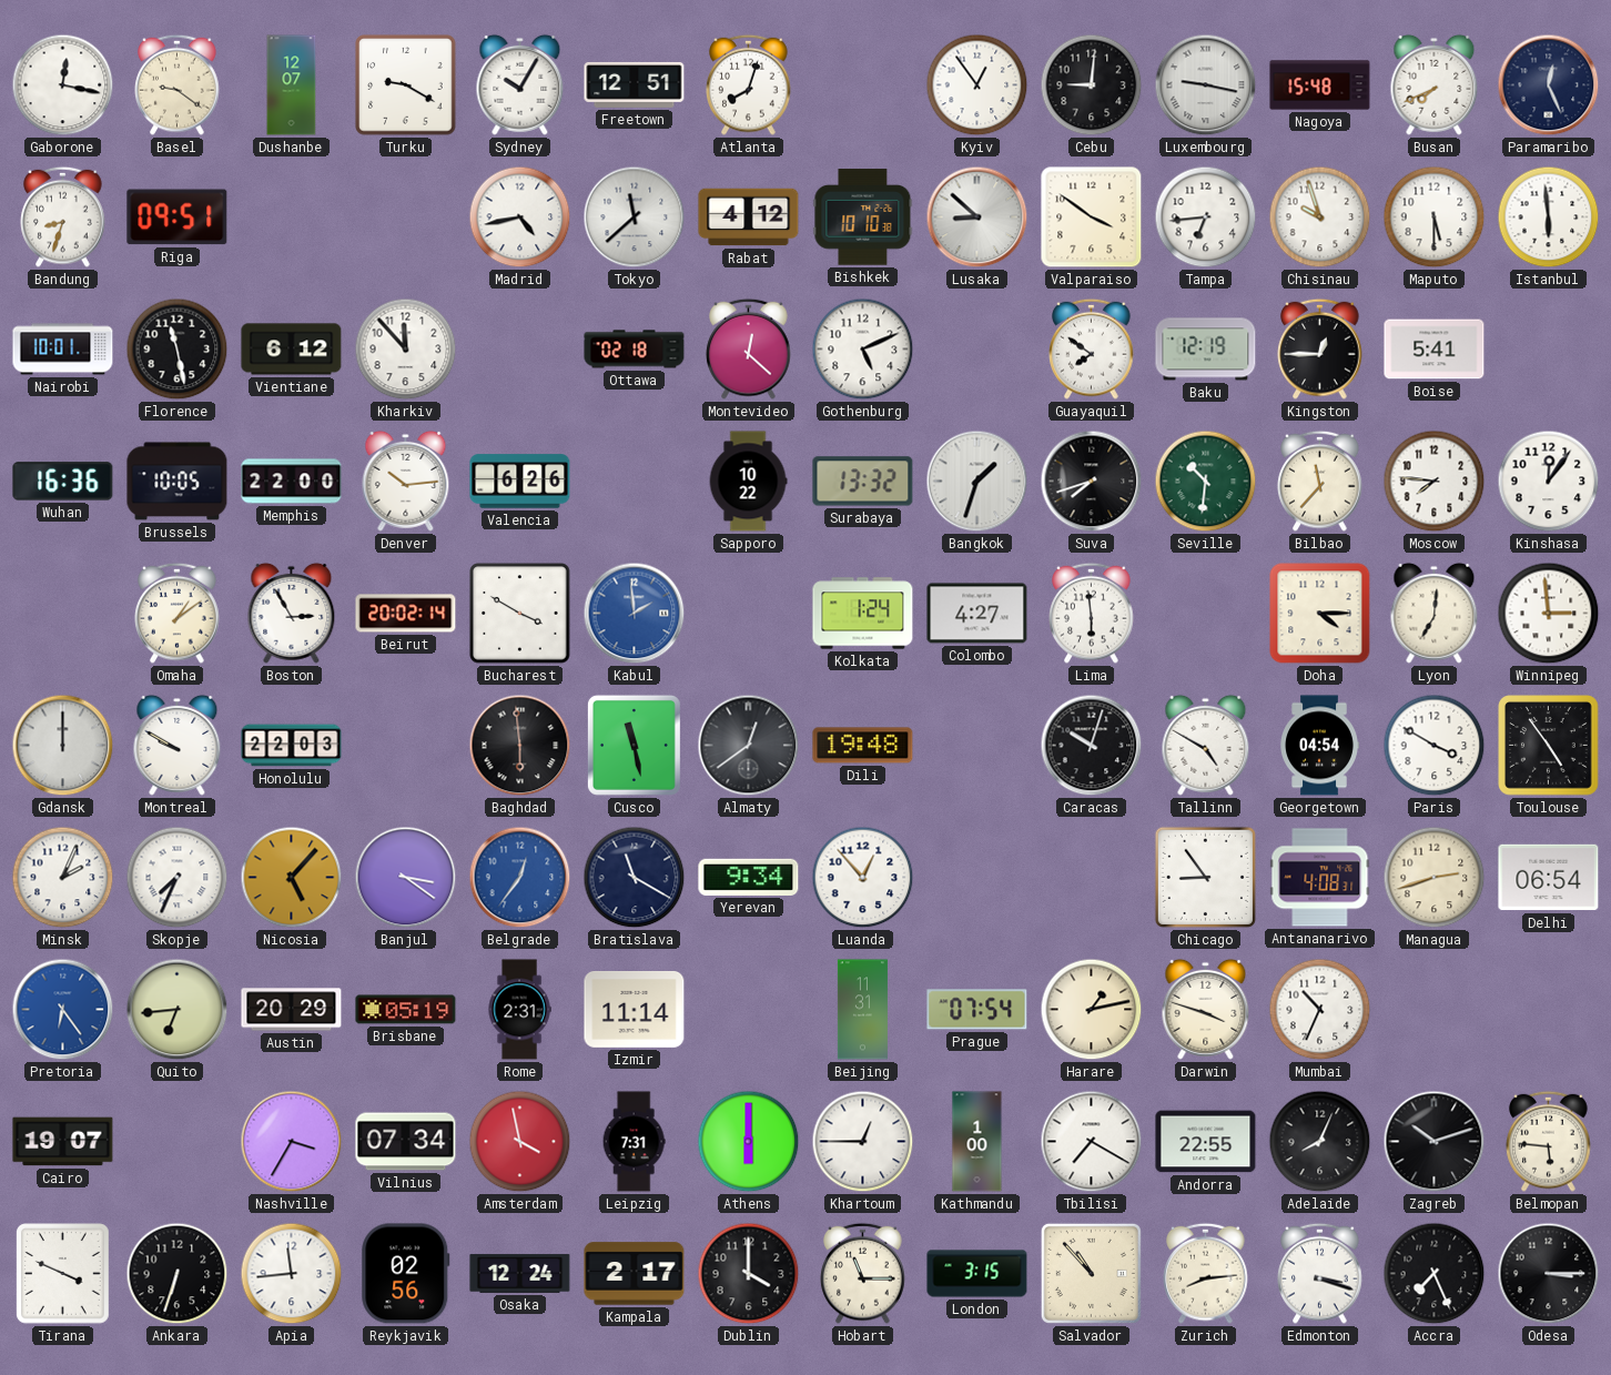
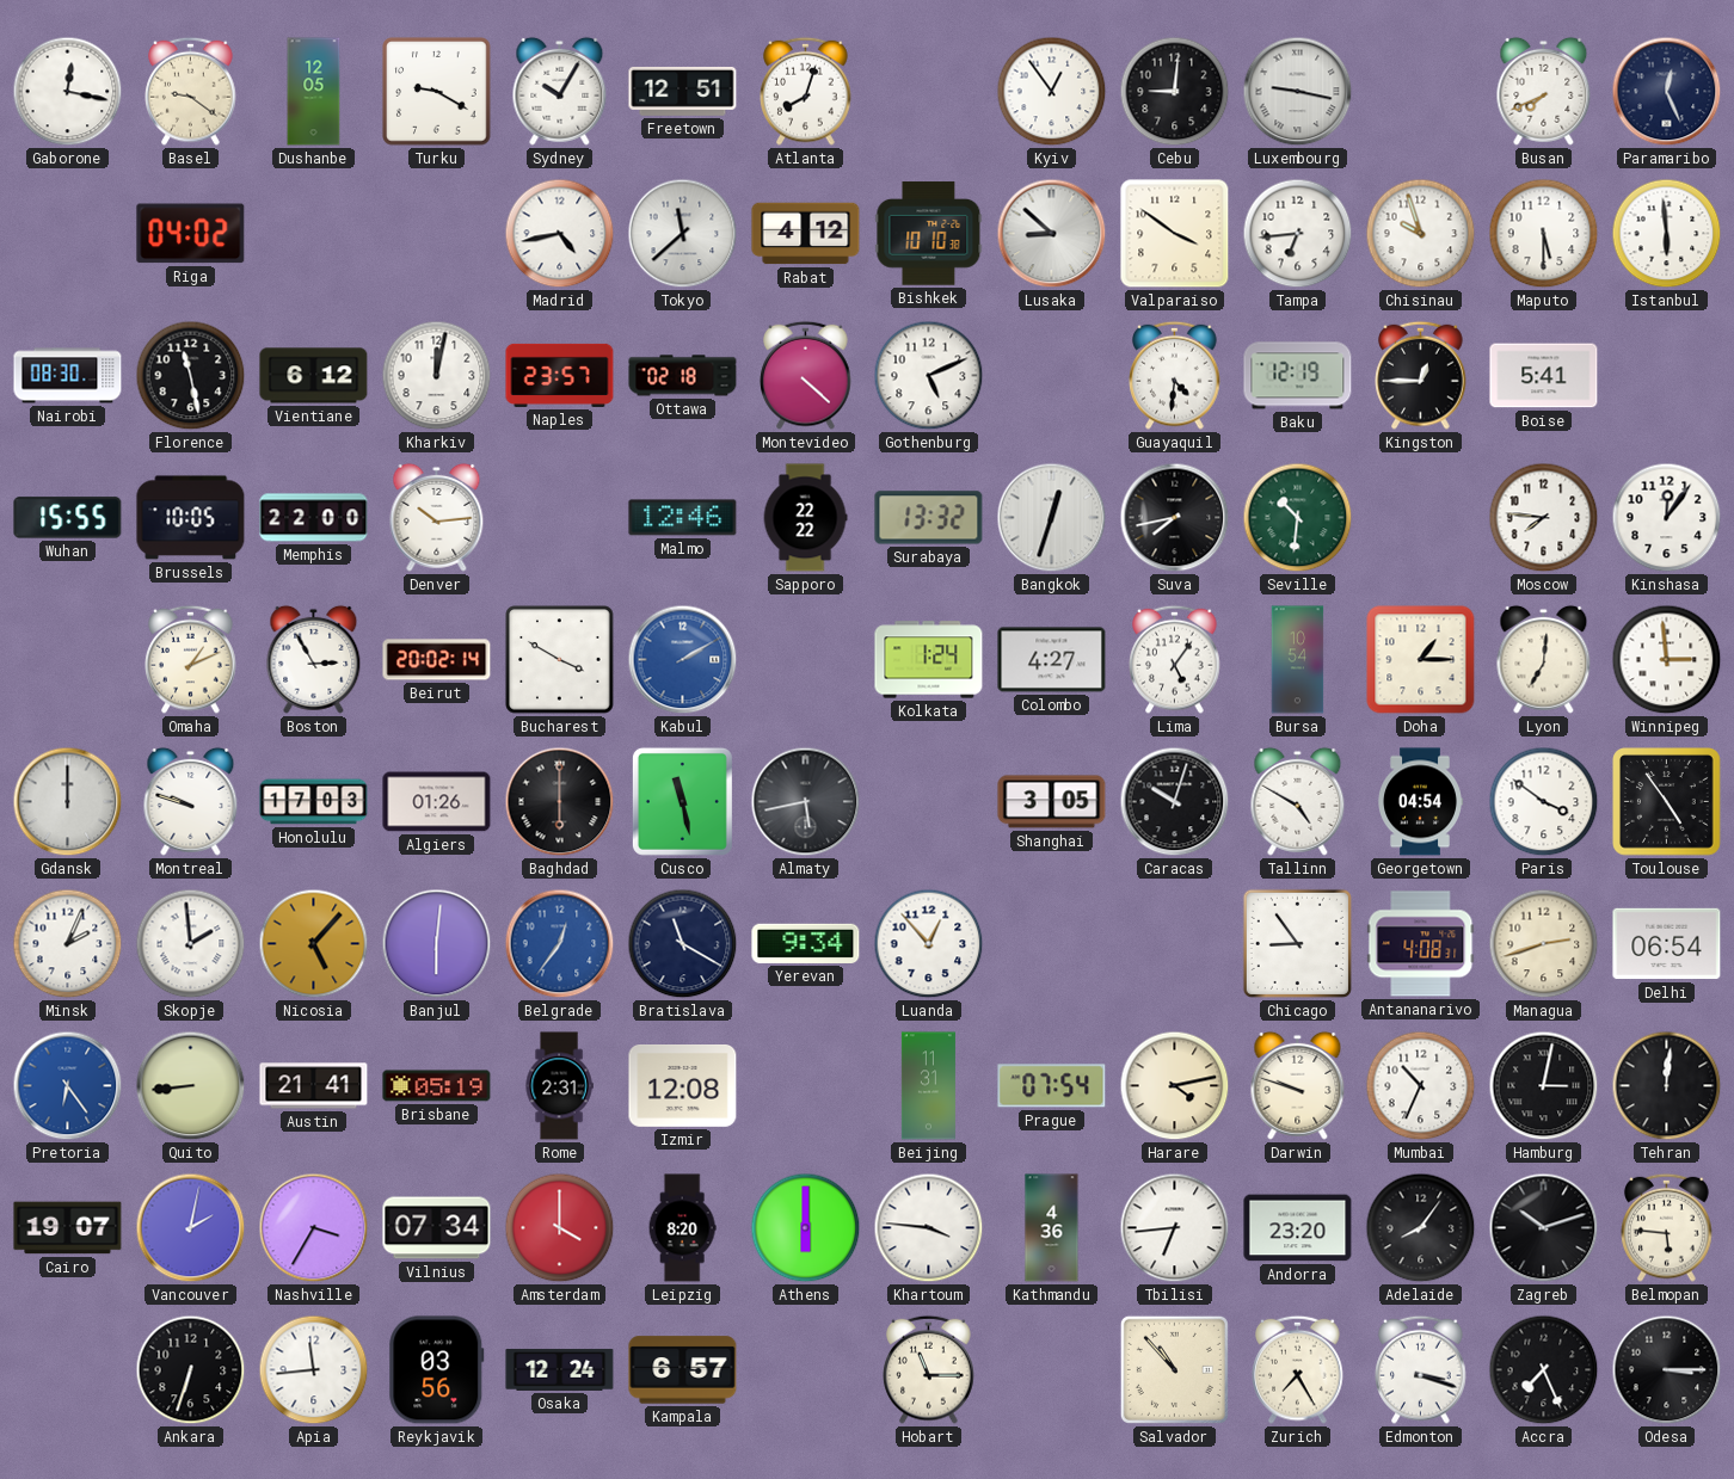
Dushanbe: 12:07 -> 12:05 (314, 92)
Nagoya: 15:48 -> none (1320, 85)
Bandung: 8:33 -> none (63, 216)
Riga: 09:51 -> 04:02 (191, 234)
Nairobi: 10:01 -> 08:30 (68, 376)
Kharkiv: 11:53 -> 12:02 (437, 376)
Naples: none -> 23:57 (560, 375)
Montevideo: 12:22 -> 4:22 (806, 375)
Guayaquil: 7:51 -> 4:31 (1175, 375)
Wuhan: 16:36 -> 15:55 (68, 518)
Valencia: 6:26 -> none (520, 482)
Malmo: none -> 12:46 (683, 518)
Sapporo: 10:22 -> 22:22 (805, 518)
Bangkok: 1:33 -> 12:33 (1052, 518)
Suva: 7:42 -> 7:43 (1175, 518)
Bilbao: 11:37 -> none (1320, 481)
Omaha: 1:09 -> 1:11 (191, 659)
Kabul: 1:59 -> 2:10 (683, 660)
Lima: 5:59 -> 5:06 (1175, 659)
Bursa: none -> 10:54 (1298, 660)
Doha: 4:15 -> 1:15 (1421, 660)
Montreal: 9:50 -> 9:48 (191, 801)
Honolulu: 22:03 -> 17:03 (314, 802)
Algiers: none -> 01:26 (437, 802)
Baghdad: 5:59 -> 6:00 (560, 802)
Almaty: 12:39 -> 5:43 (806, 802)
Dili: 19:48 -> none (863, 746)
Shanghai: none -> 3:05 (1052, 802)
Paris: 3:50 -> 3:51 (1544, 802)
Skopje: 7:34 -> 1:59 (191, 944)
Banjul: 3:21 -> 6:01 (437, 944)
Quito: 6:44 -> 8:44 (191, 1086)
Austin: 20:29 -> 21:41 (314, 1086)
Izmir: 11:14 -> 12:08 (683, 1086)
Harare: 1:13 -> 4:13 (1175, 1086)
Darwin: 3:48 -> 9:48 (1298, 1085)
Hamburg: none -> 3:02 (1544, 1086)
Tehran: none -> 12:01 (1667, 1086)
Vancouver: none -> 2:02 (191, 1228)
Amsterdam: 3:58 -> 4:00 (560, 1228)
Leipzig: 7:31 -> 8:20 (682, 1228)
Khartoum: 12:45 -> 3:46 (929, 1228)
Kathmandu: 1:00 -> 4:36 (1052, 1228)
Tbilisi: 7:20 -> 6:44 (1175, 1228)
Andorra: 22:55 -> 23:20 (1298, 1228)
Adelaide: 8:04 -> 8:06 (1421, 1228)
Tirana: 3:49 -> none (63, 1274)
Reykjavik: 02:56 -> 03:56 (437, 1370)
Kampala: 2:17 -> 6:57 (683, 1370)
Dublin: 4:00 -> none (749, 1274)
London: 3:15 -> none (977, 1274)
Zurich: 8:14 -> 7:25 (1298, 1369)
